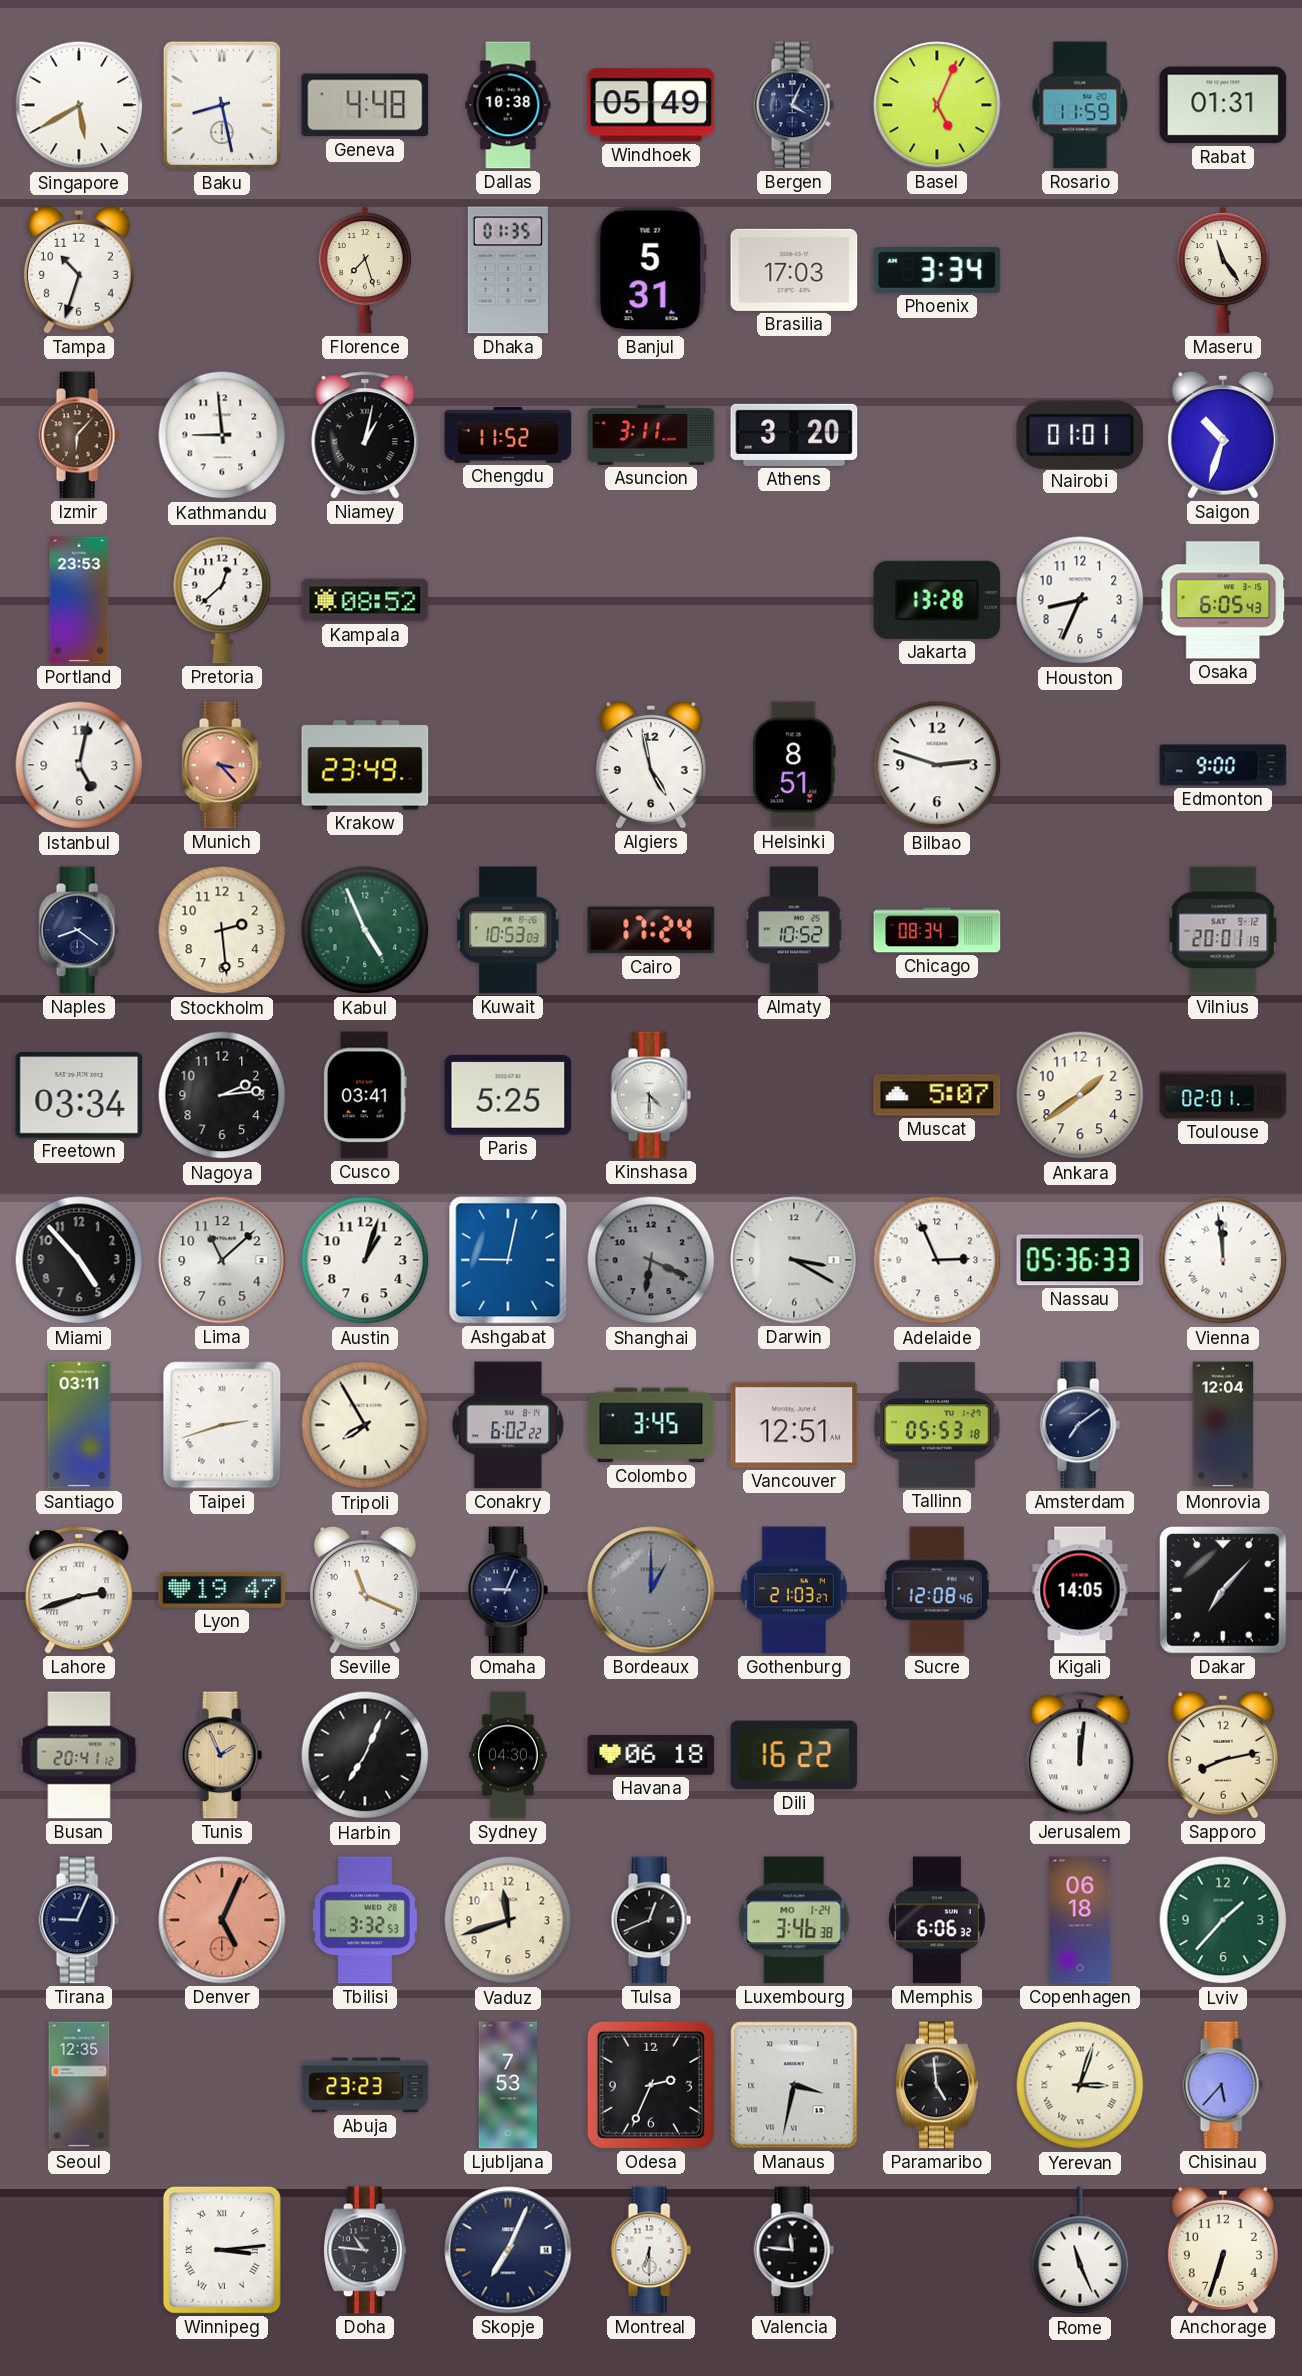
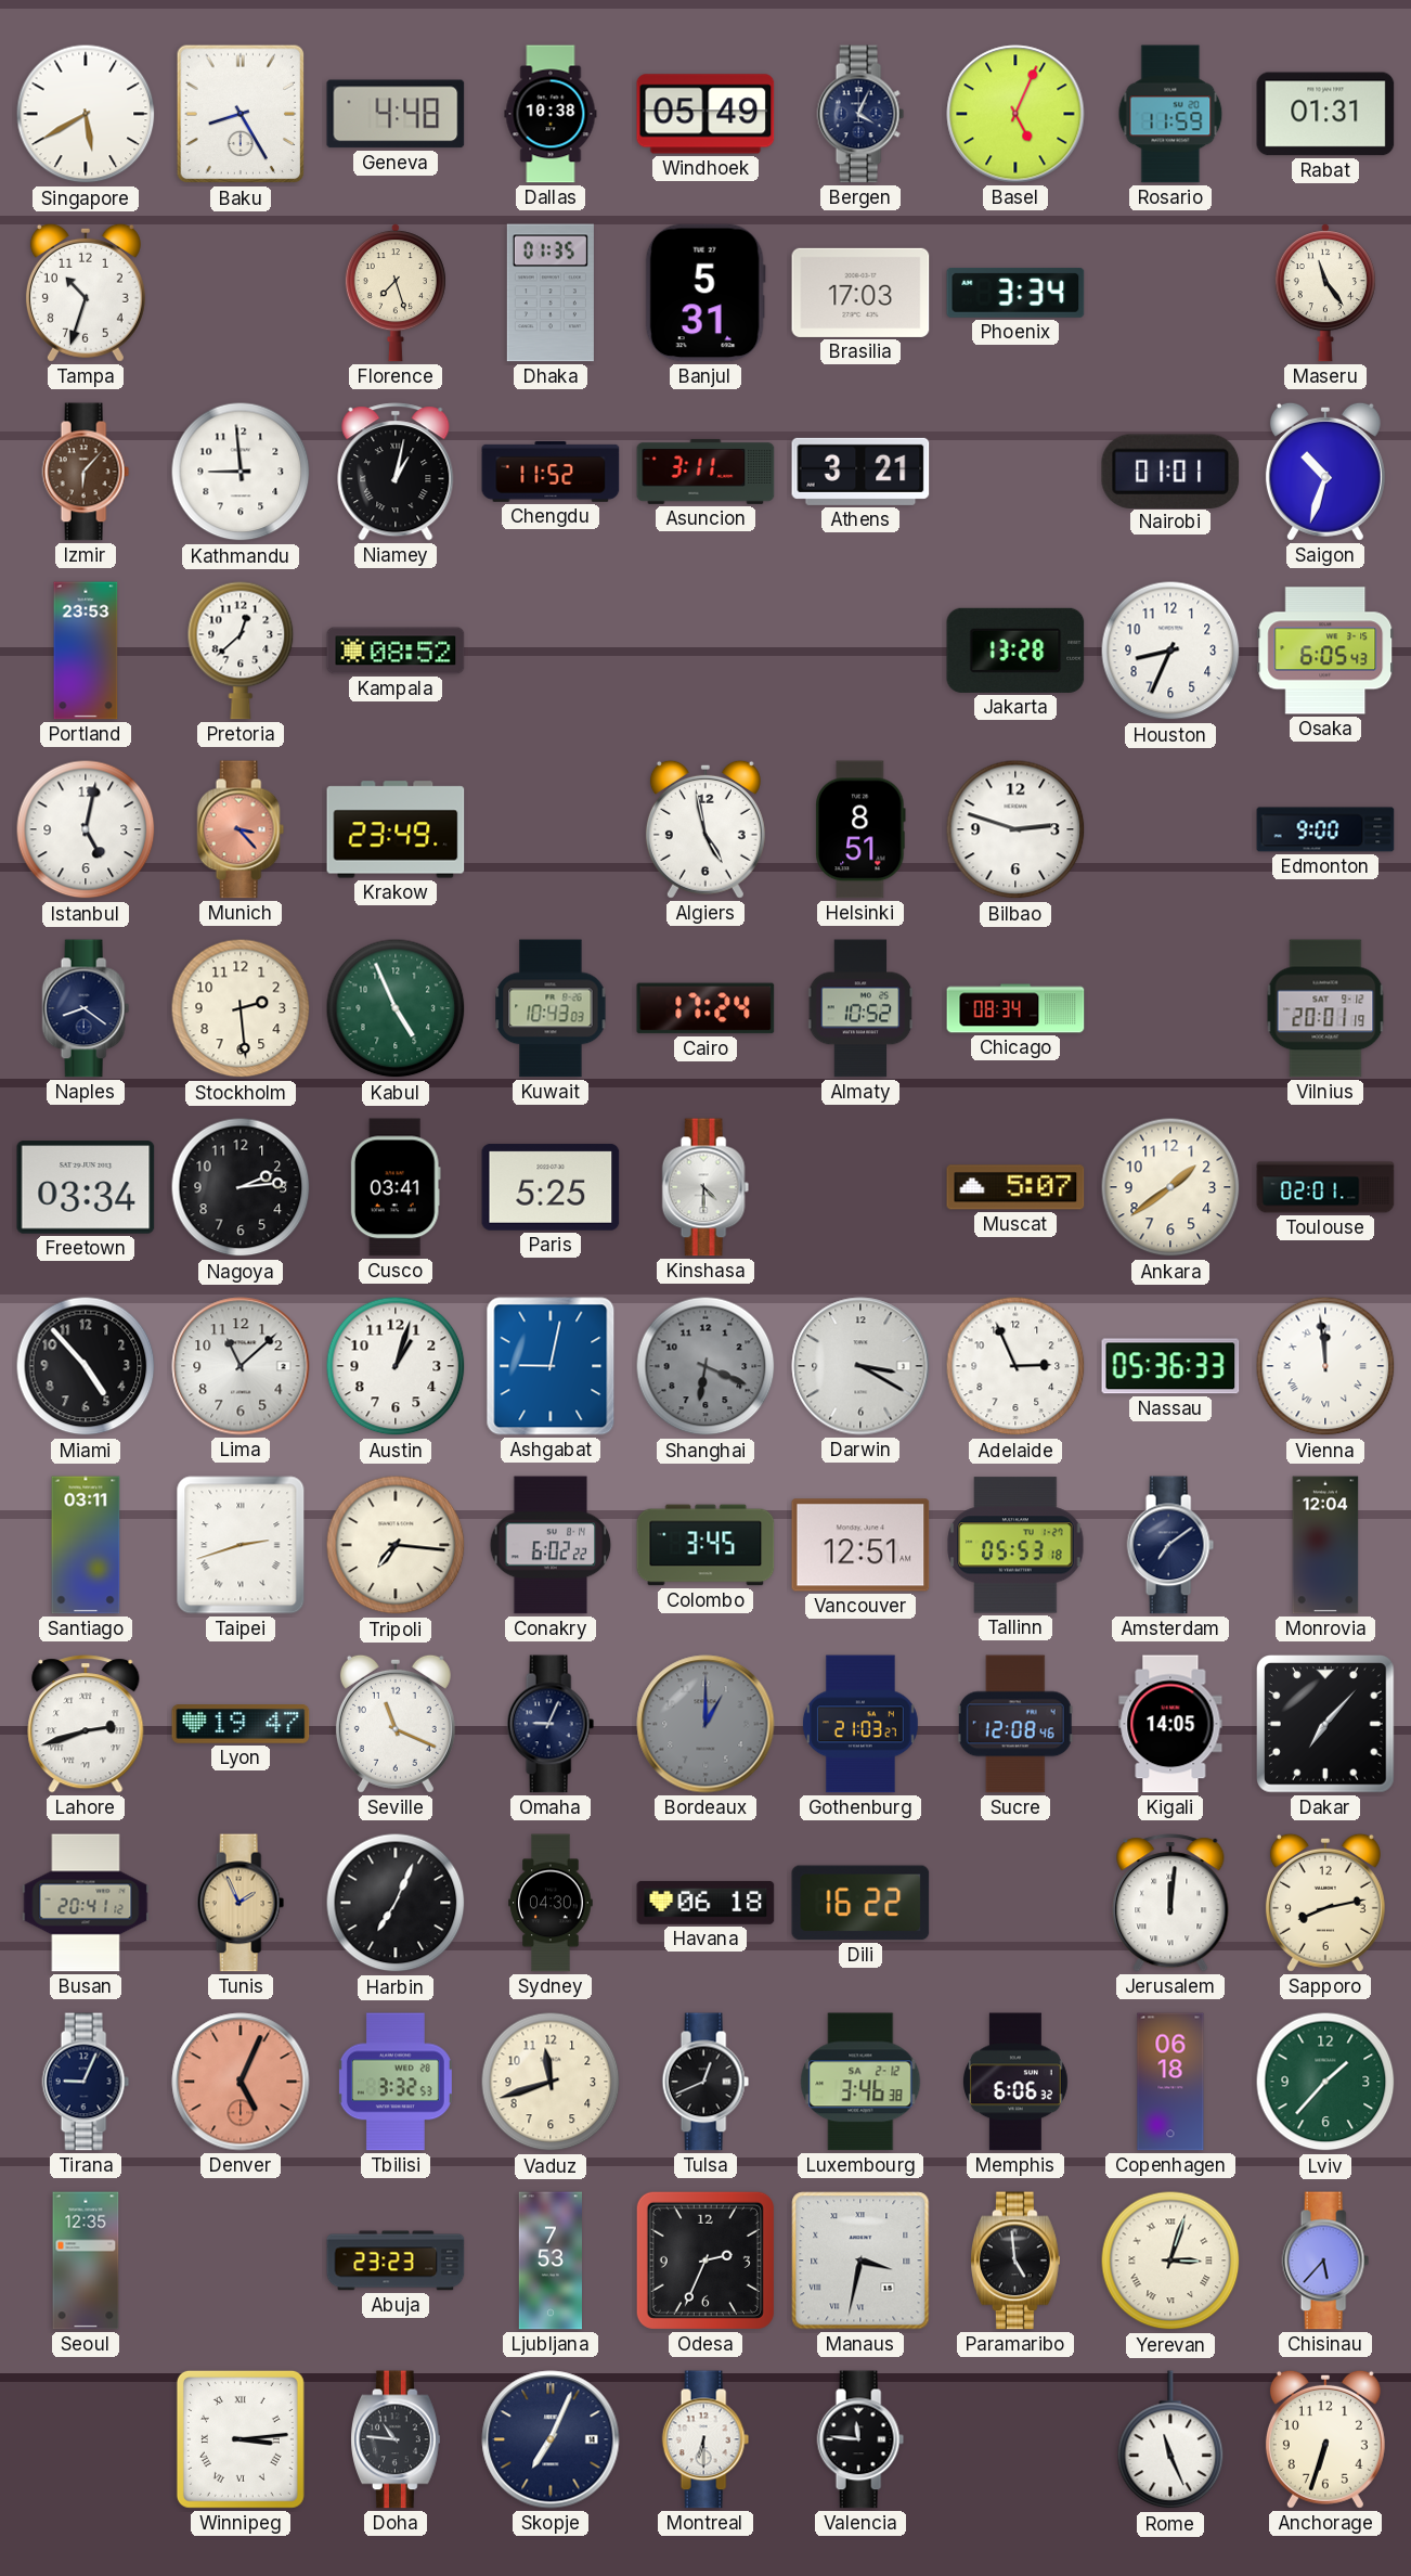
Baku: 8:28 -> 8:25 (241, 114)
Athens: 3:20 -> 3:21 (860, 472)
Kuwait: 10:53 -> 10:43 (551, 1008)
Tripoli: 7:55 -> 7:16 (396, 1545)
Luxembourg date: MO 1-24 -> SA 2-12 (860, 2082)
